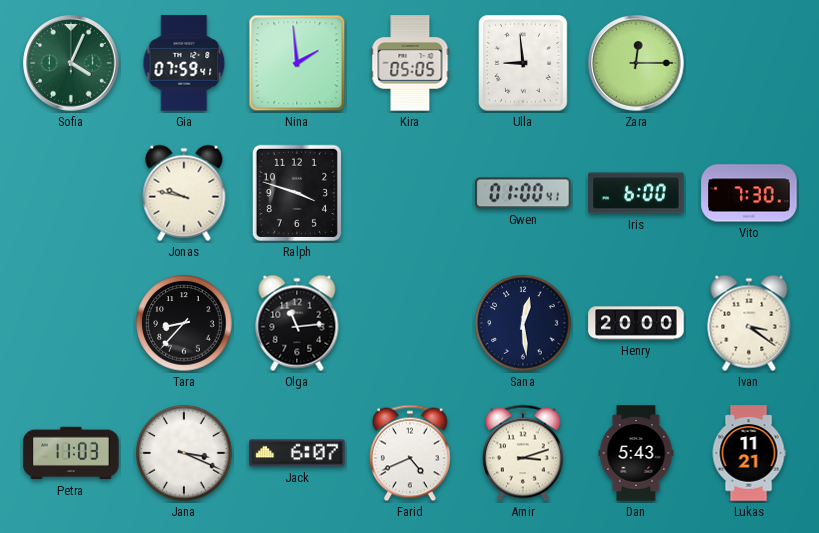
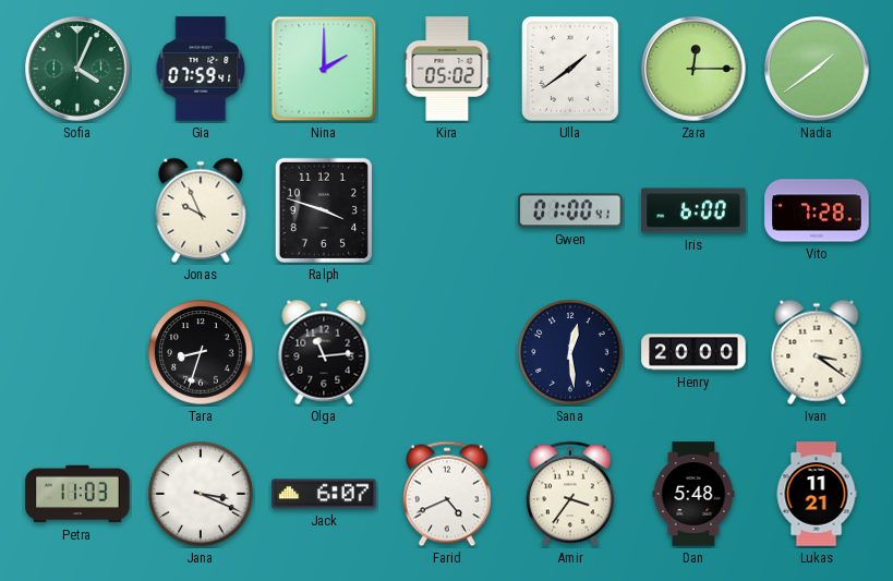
Nina: 1:59 -> 2:00 (324, 69)
Kira: 05:05 -> 05:02 (447, 69)
Ulla: 8:59 -> 1:39 (571, 69)
Nadia: none -> 1:39 (817, 69)
Jonas: 9:47 -> 9:56 (201, 210)
Vito: 7:30 -> 7:28 (817, 210)
Tara: 8:37 -> 8:33 (201, 352)
Amir: 3:12 -> 3:36 (570, 494)
Dan: 5:43 -> 5:48 (693, 494)
